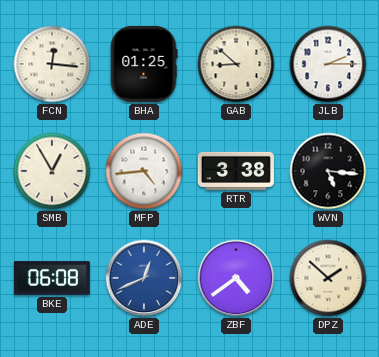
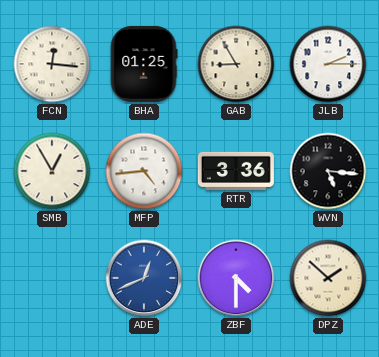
GAB: 8:52 -> 8:55 (236, 64)
RTR: 3:38 -> 3:36 (236, 171)
BKE: 06:08 -> none (52, 278)
ZBF: 4:39 -> 4:30 (236, 278)
